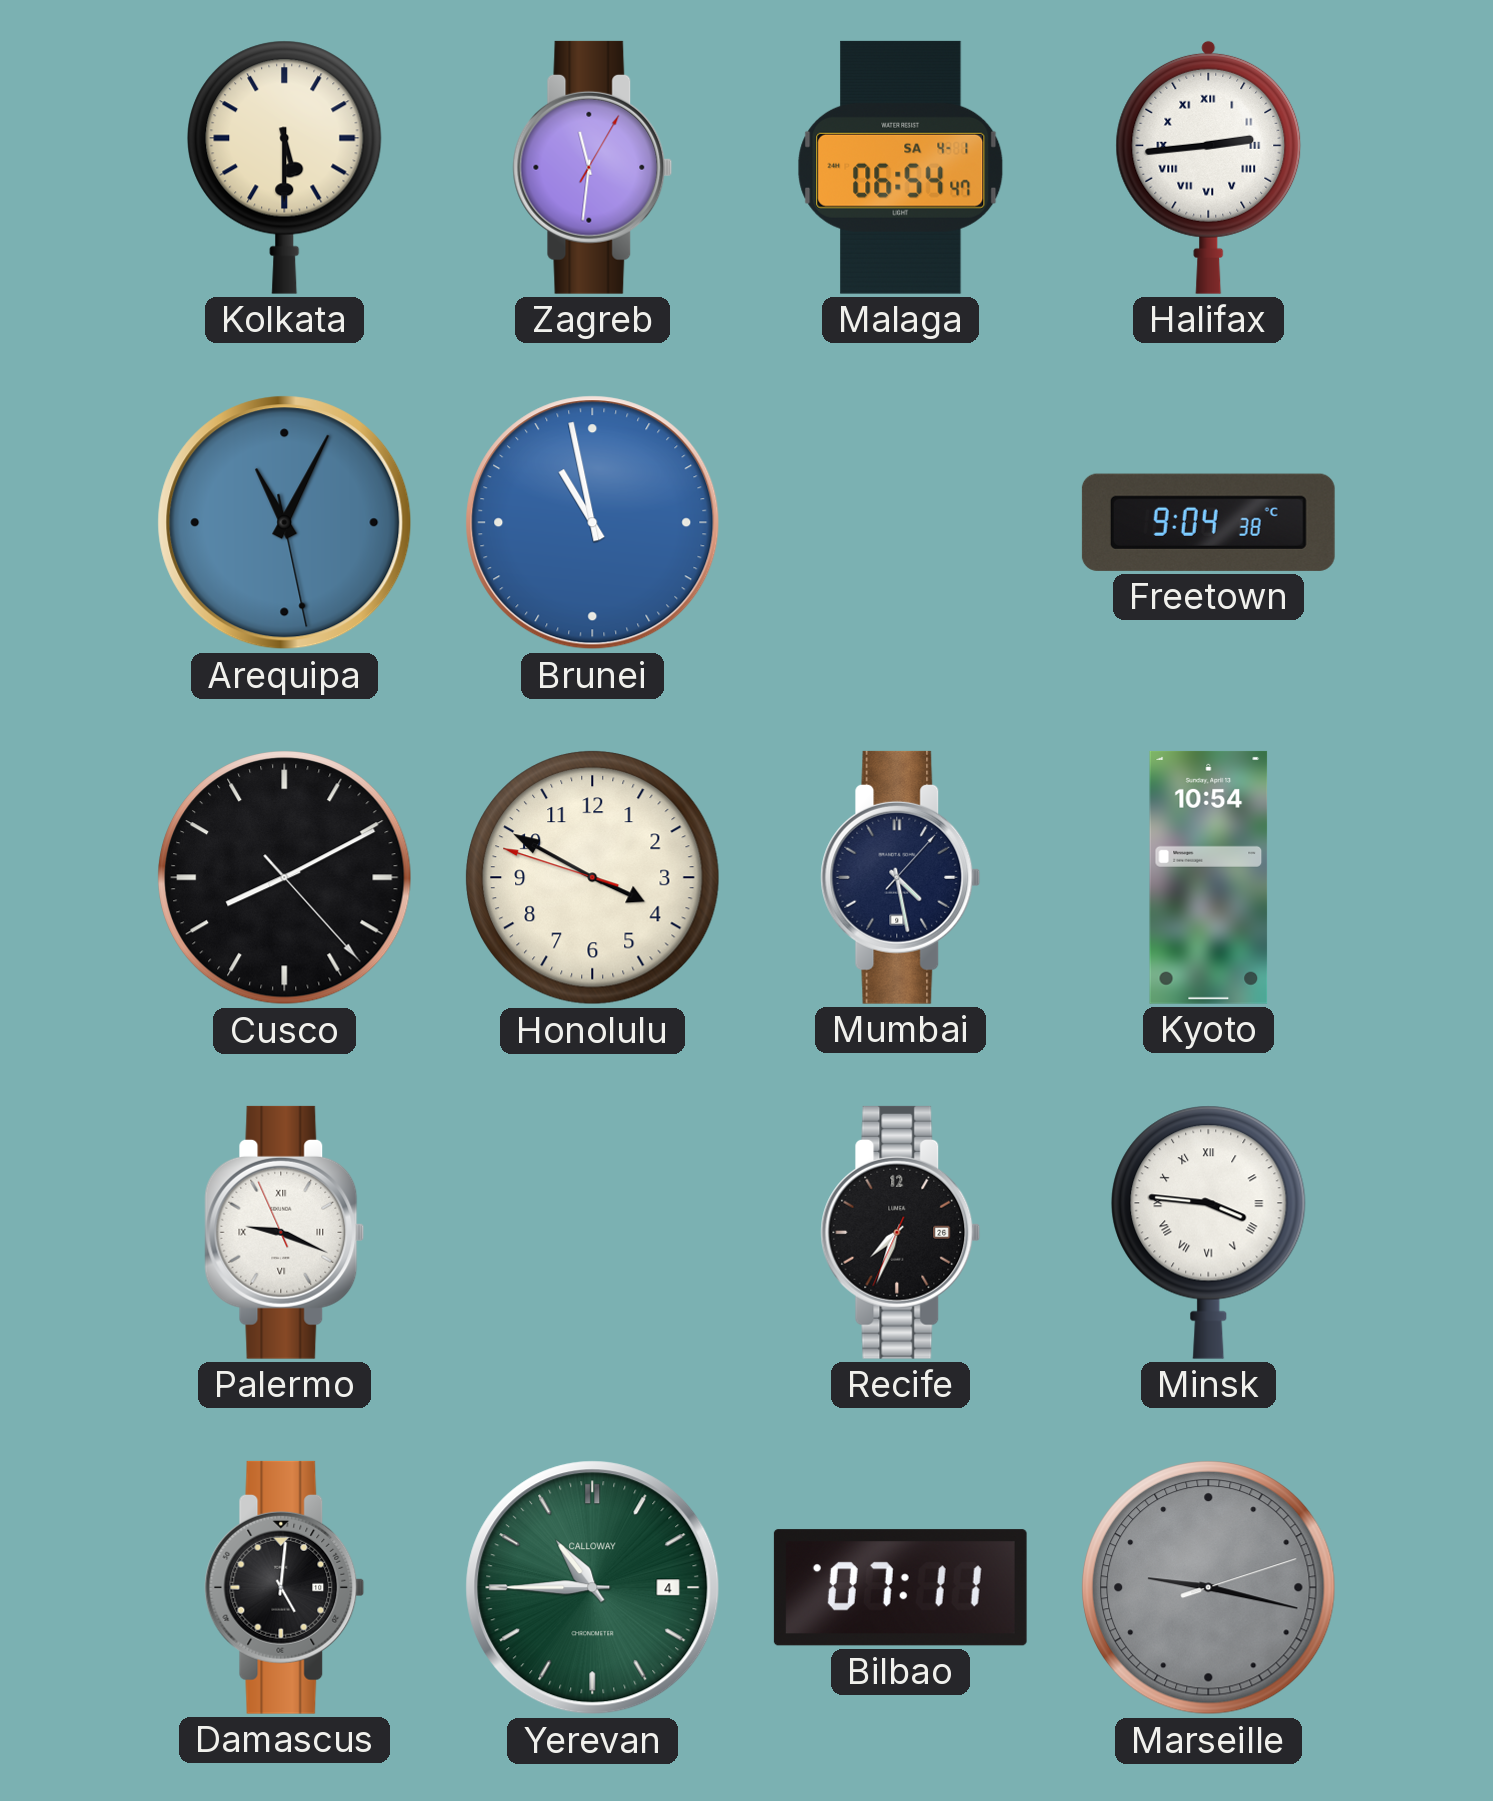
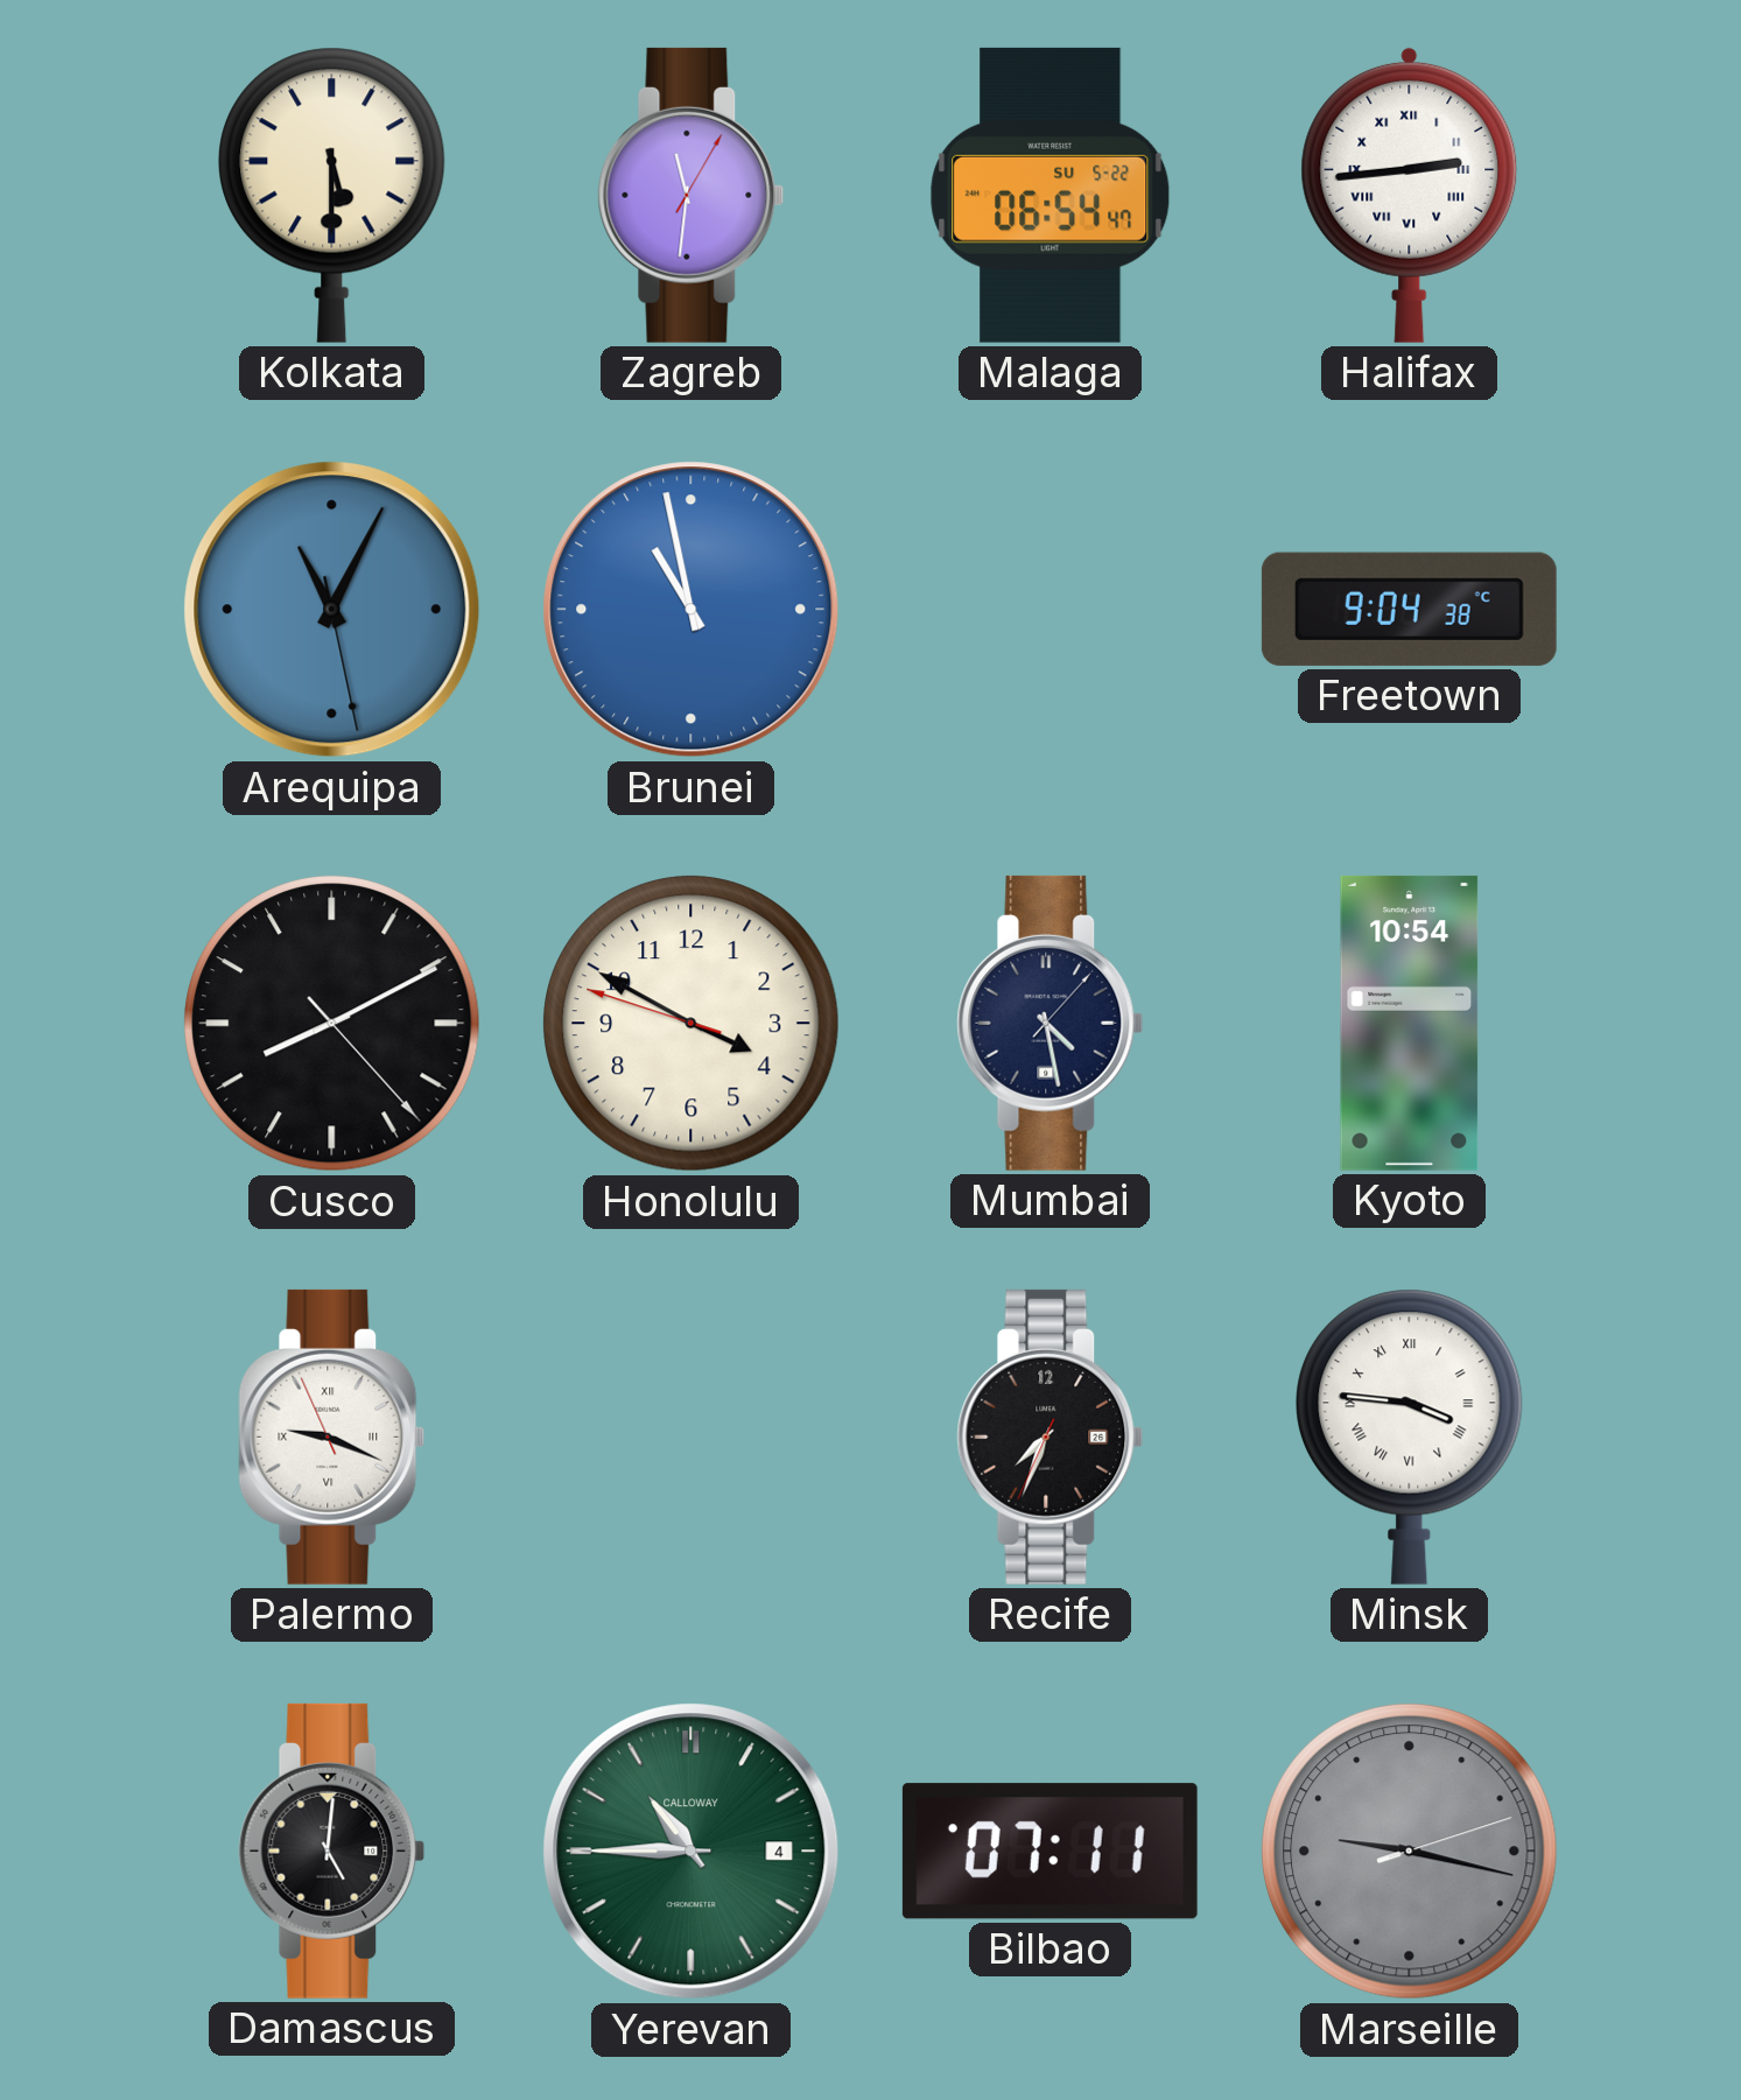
Malaga date: SA 4-1 -> SU 5-22 (1051, 195)
